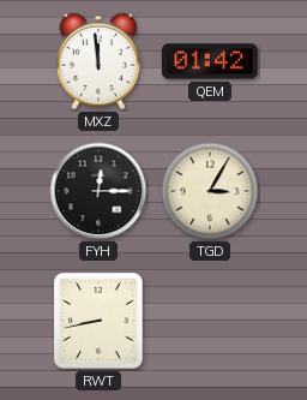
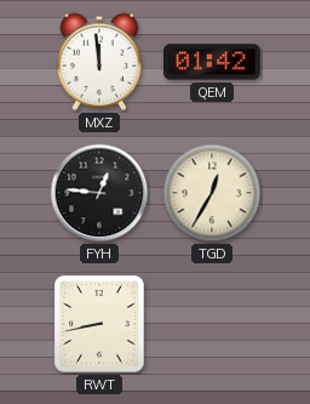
FYH: 12:15 -> 12:46 (99, 193)
TGD: 3:05 -> 12:35 (212, 193)
